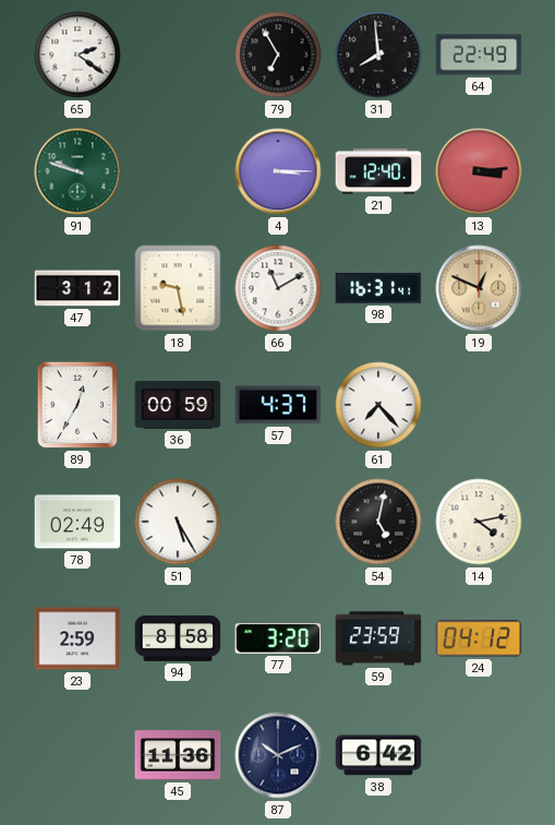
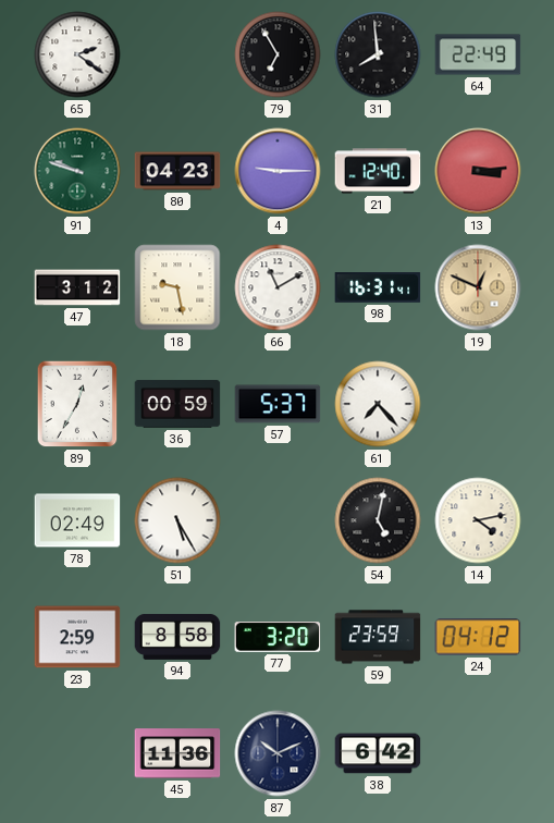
80: none -> 04:23 (177, 171)
4: 3:15 -> 9:15 (278, 171)
57: 4:37 -> 5:37 (278, 404)
